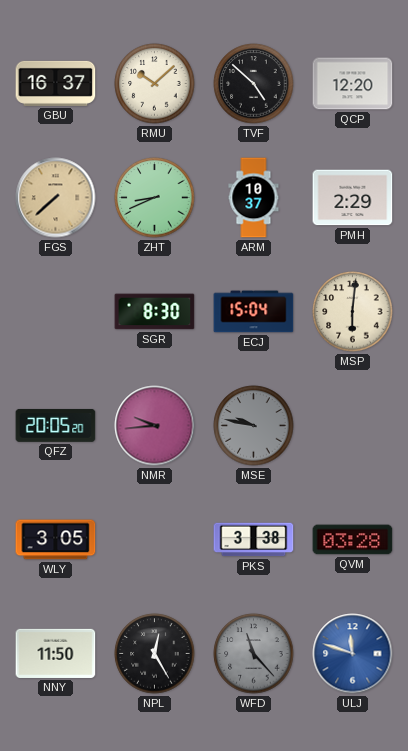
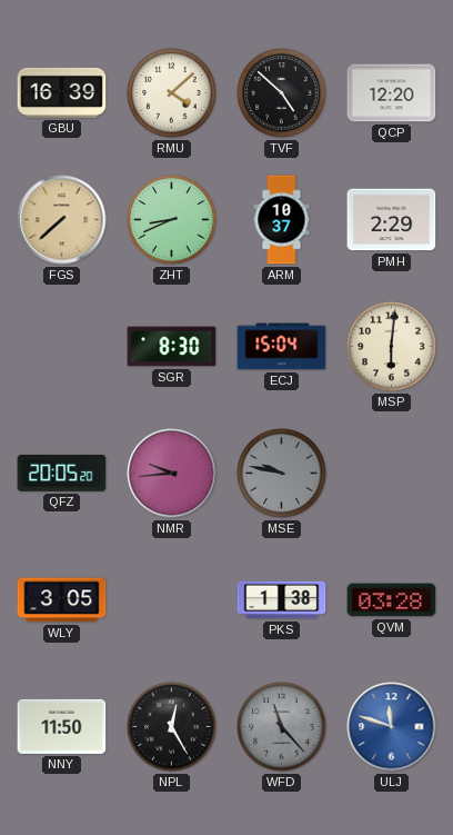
GBU: 16:37 -> 16:39 (62, 92)
RMU: 10:08 -> 4:08 (172, 93)
PKS: 3:38 -> 1:38 (282, 600)
